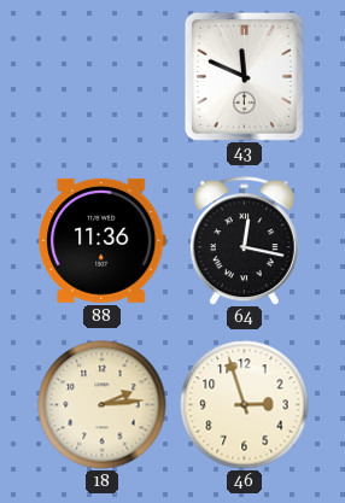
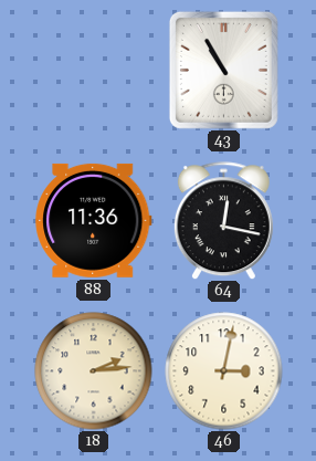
43: 11:49 -> 10:55 (223, 70)
46: 2:57 -> 3:02 (224, 371)
